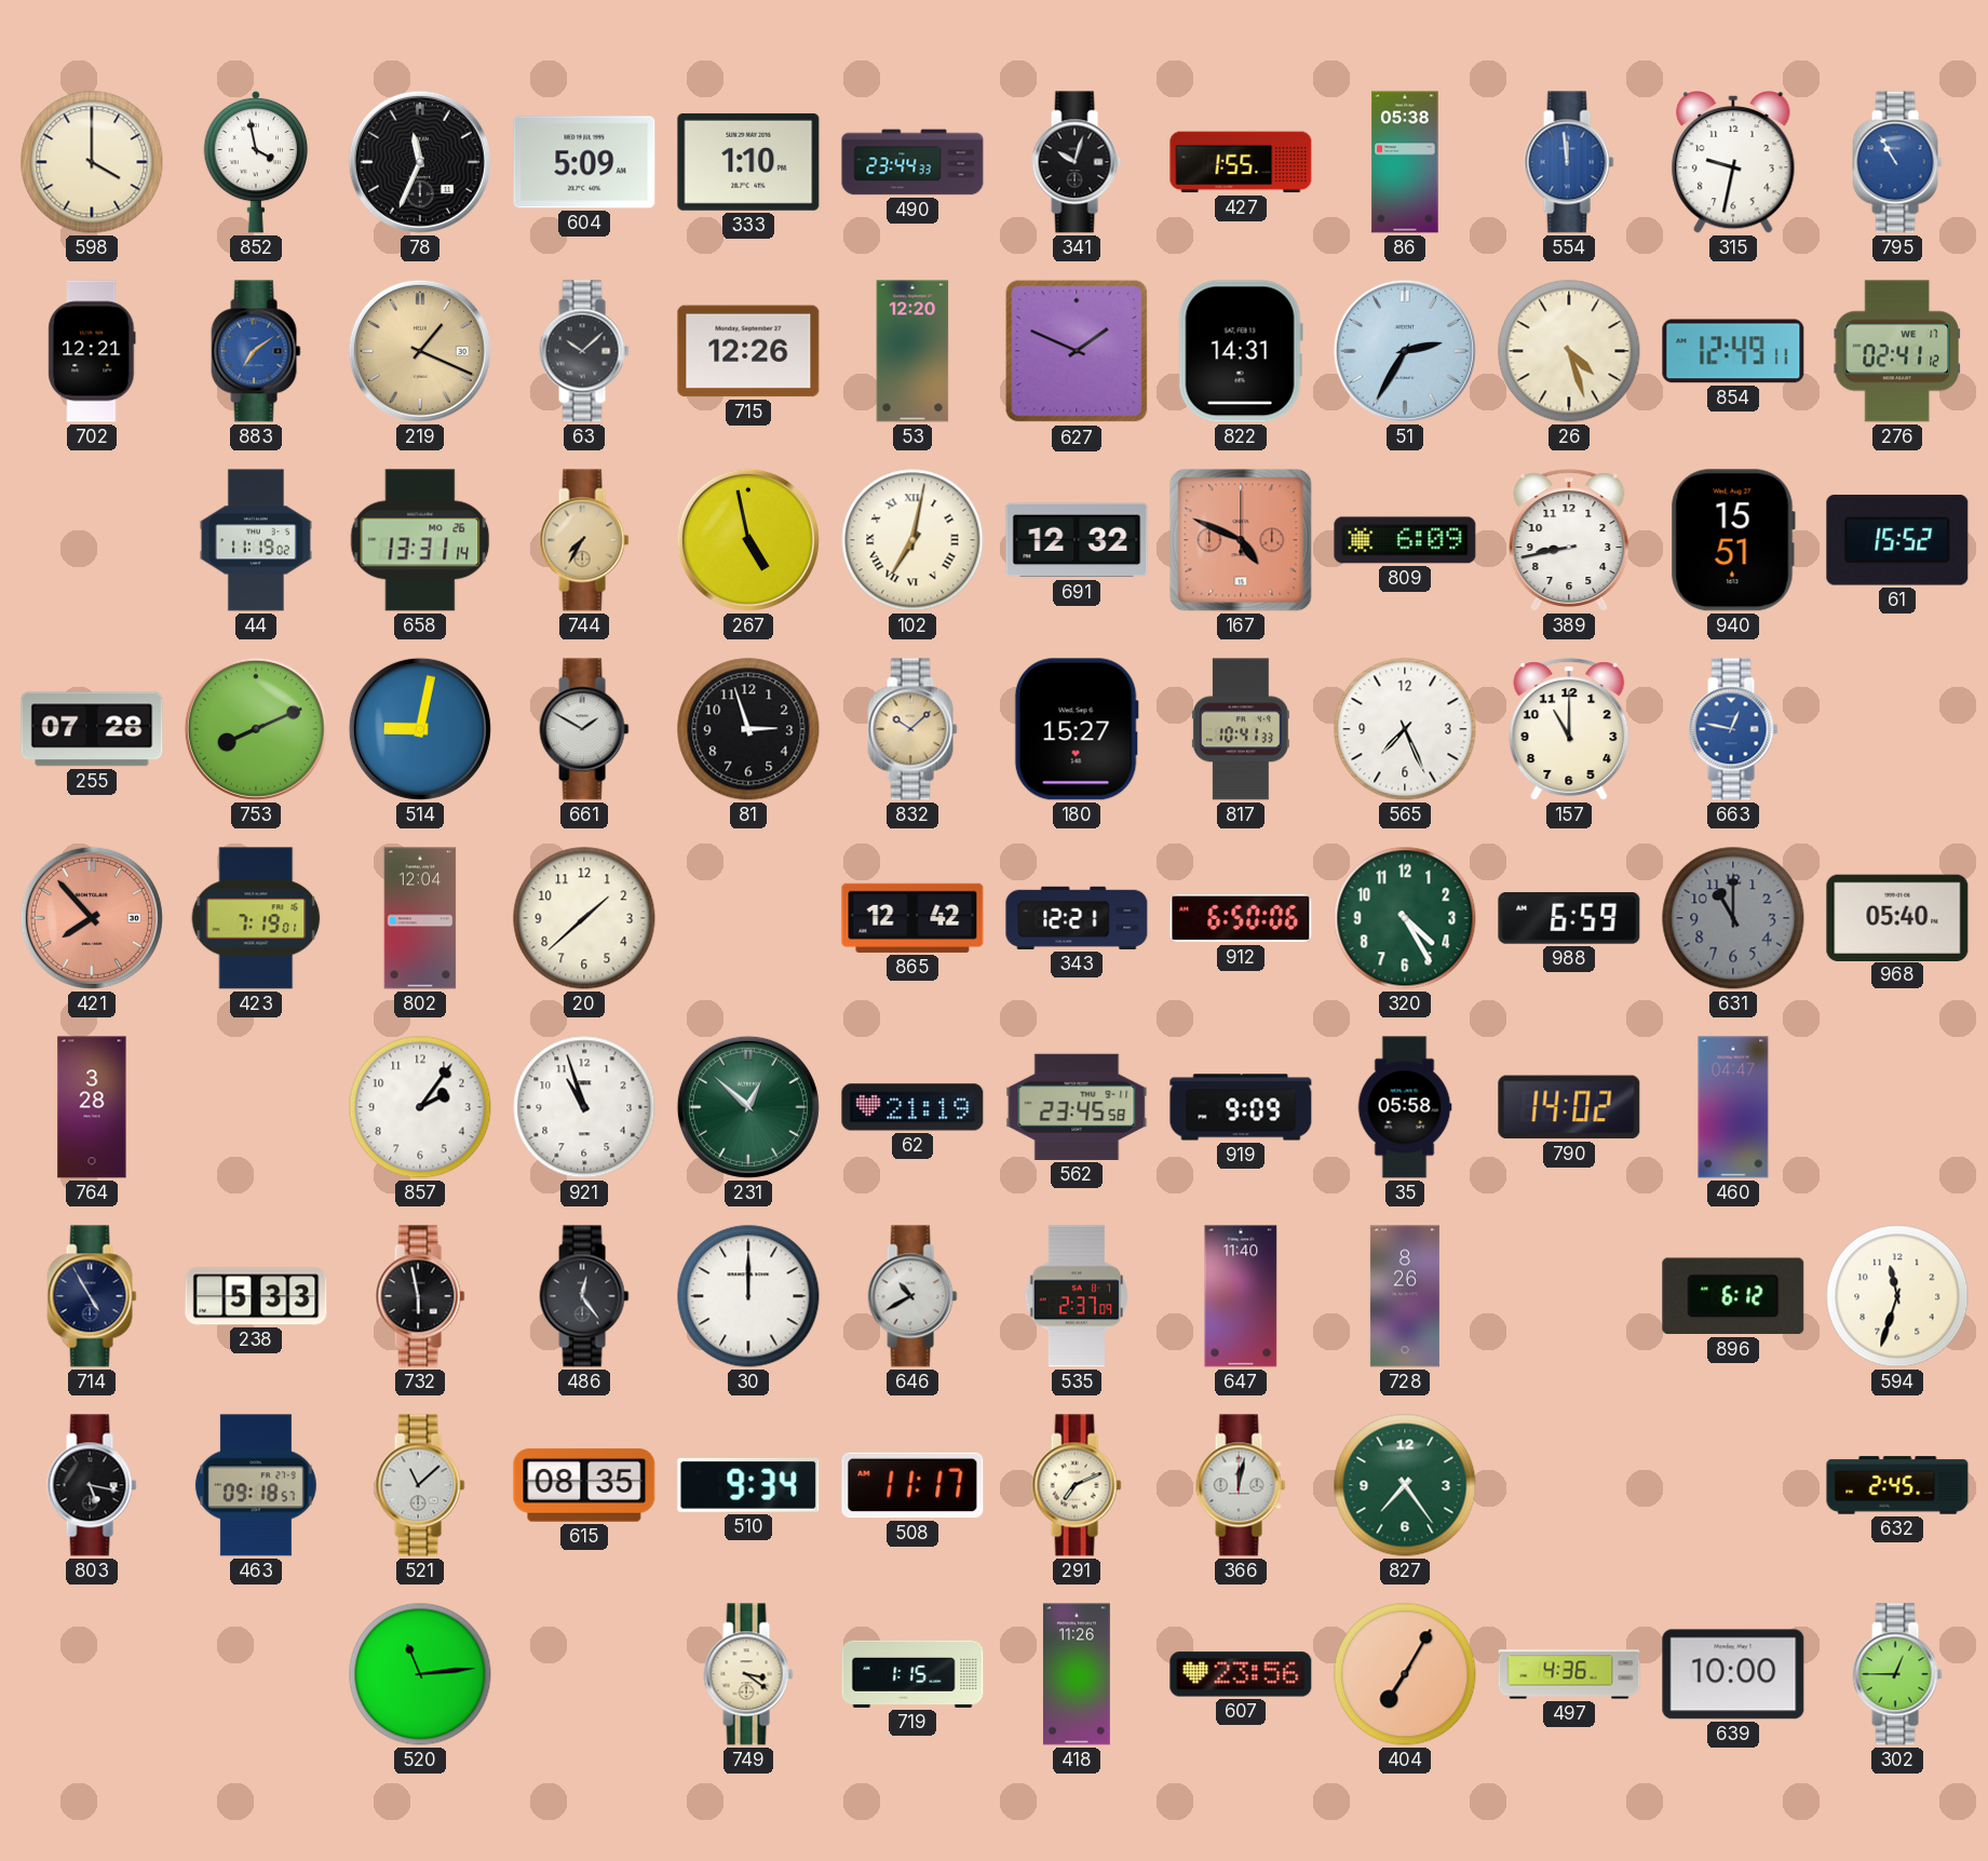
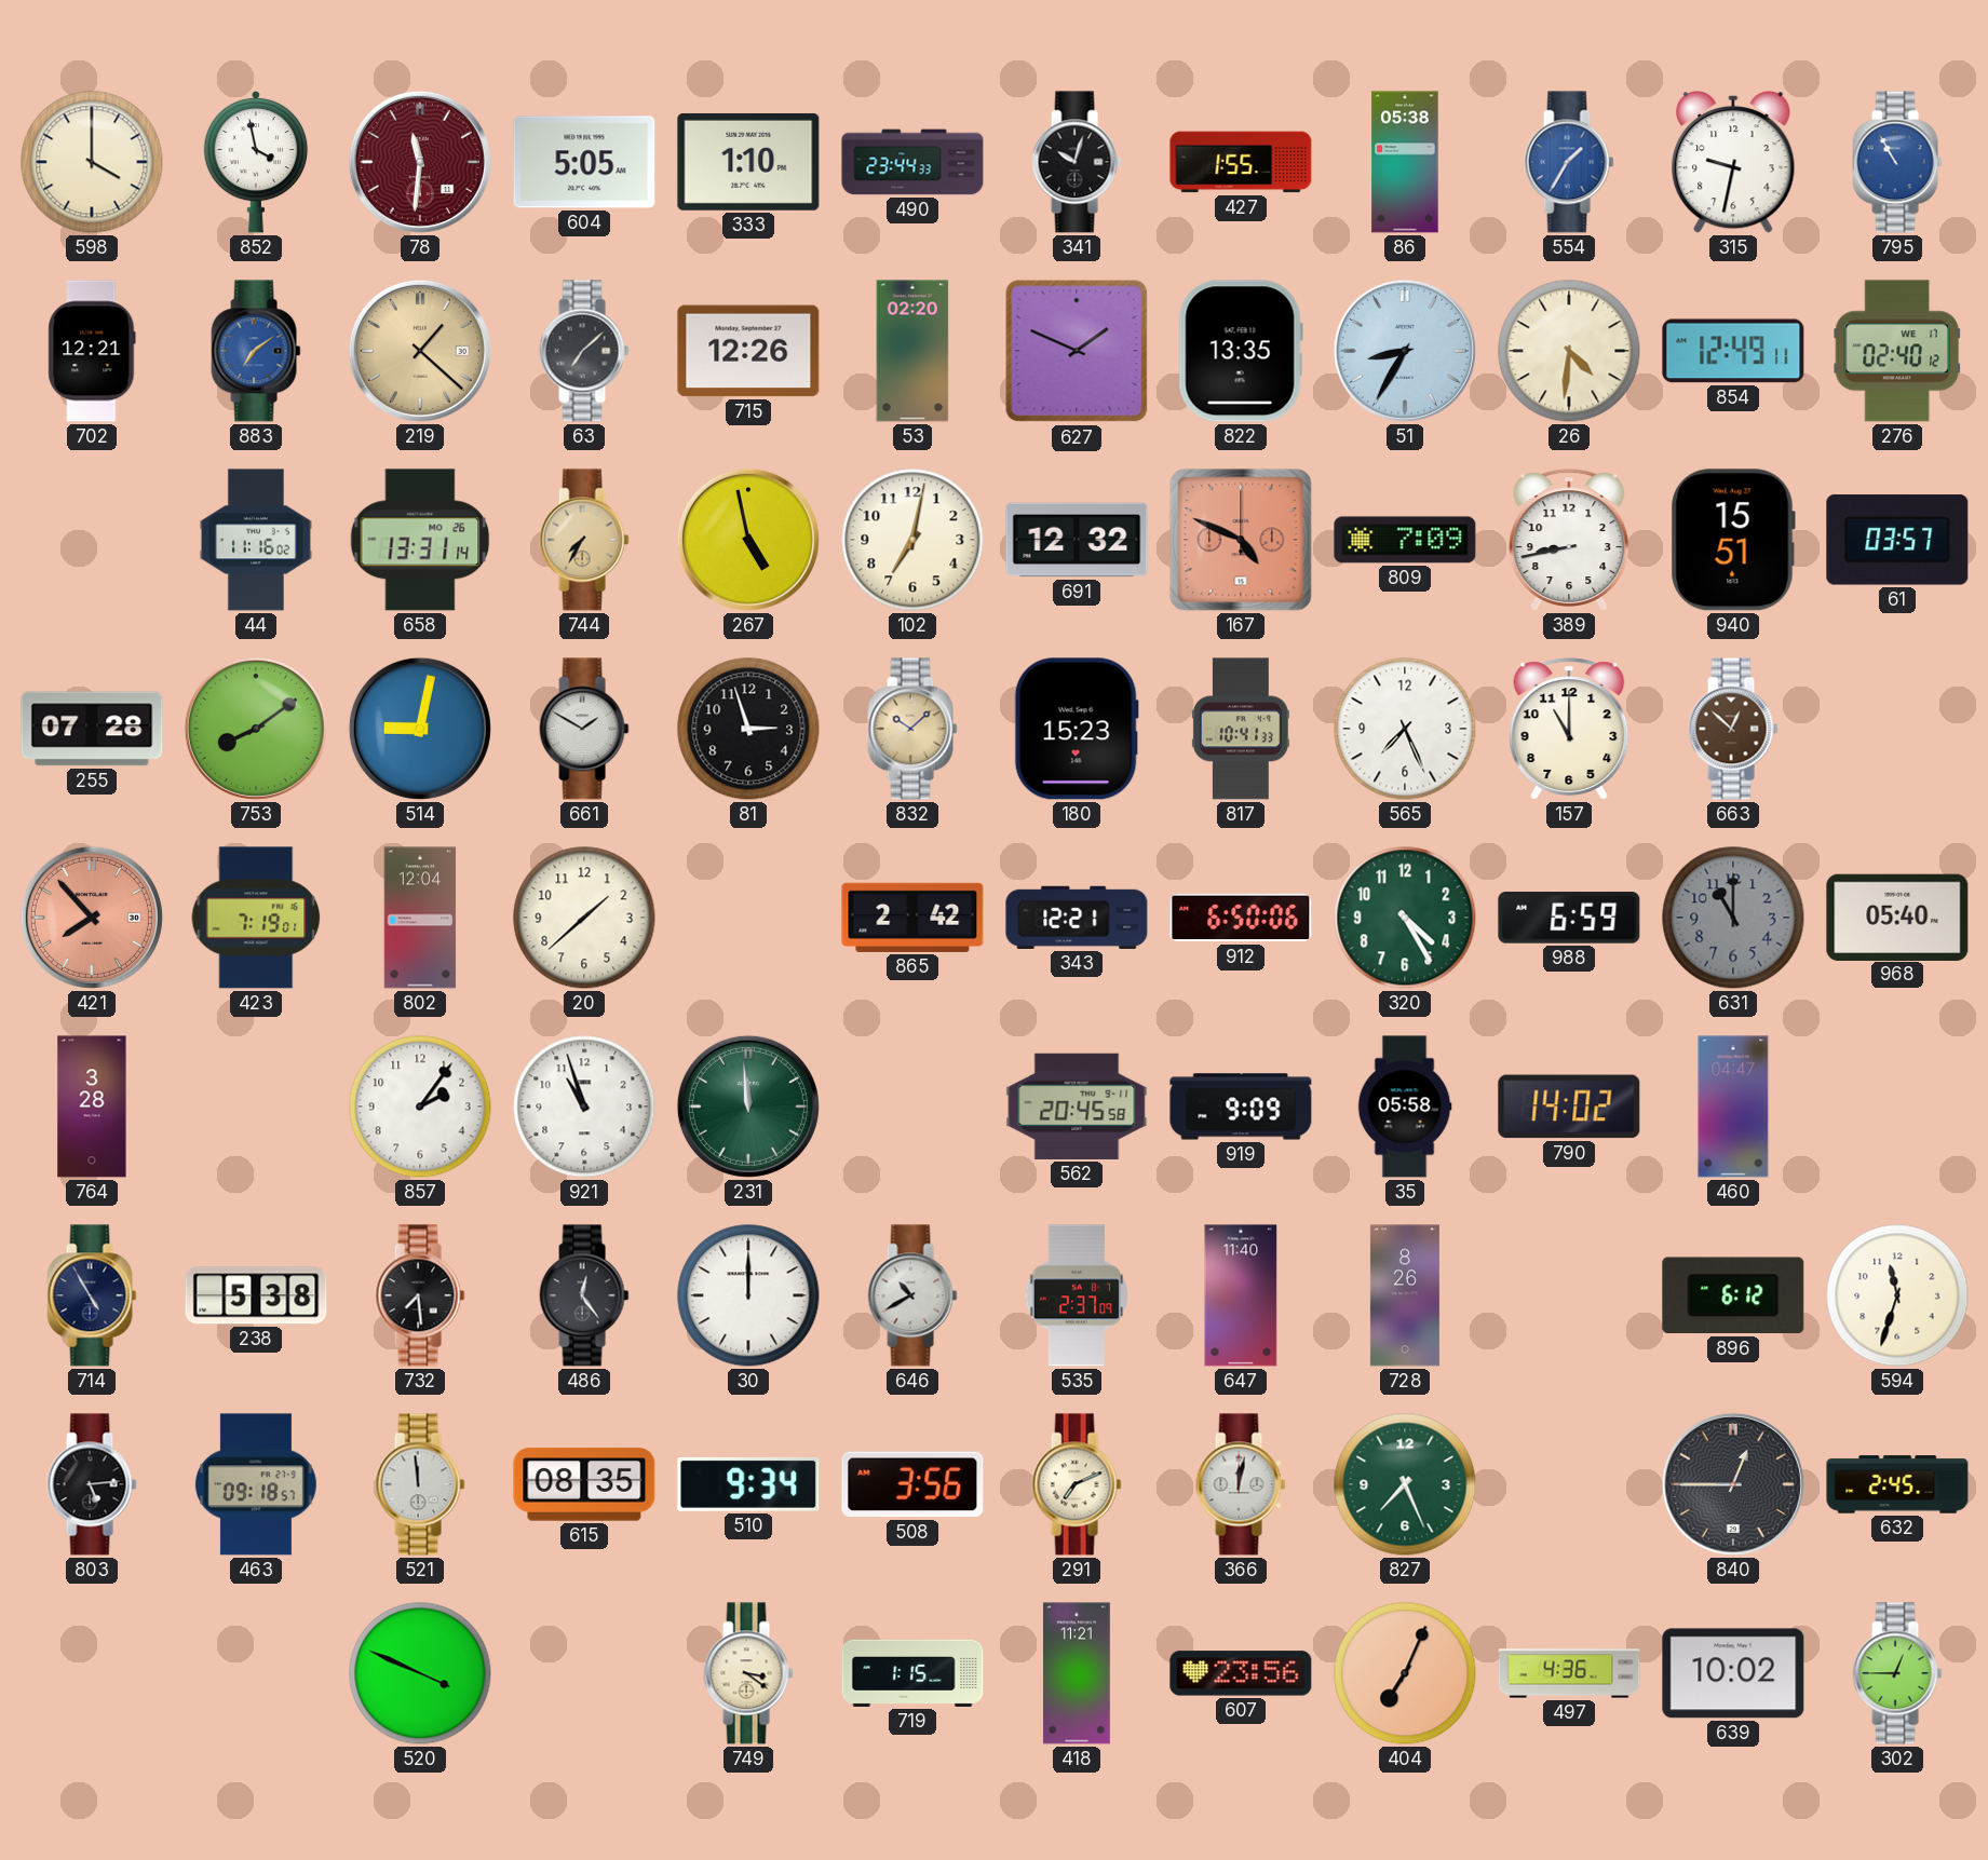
78: 11:34 -> 11:31 (420, 162)
78 dial: black -> burgundy (420, 162)
604: 5:09 -> 5:05 (584, 162)
554: 11:59 -> 1:35 (1569, 162)
219: 1:19 -> 1:22 (420, 351)
63: 10:08 -> 7:08 (584, 351)
53: 12:20 -> 02:20 (912, 351)
822: 14:31 -> 13:35 (1241, 351)
51: 2:35 -> 8:35 (1405, 351)
26: 4:27 -> 4:31 (1569, 351)
276: 02:41 -> 02:40 (1896, 351)
44: 11:19 -> 11:16 (256, 540)
102 numerals: Roman -> Arabic (912, 540)
809: 6:09 -> 7:09 (1405, 540)
61: 15:52 -> 03:57 (1897, 540)
753: 8:11 -> 8:09 (256, 729)
180: 15:27 -> 15:23 (1077, 729)
663: 12:47 -> 12:52 (1733, 729)
663 dial: blue -> brown (1733, 729)
865: 12:42 -> 2:42 (912, 918)
231: 12:52 -> 11:59 (748, 1107)
62: 21:19 -> none (912, 1107)
562: 23:45 -> 20:45 (1077, 1107)
238: 5:33 -> 5:38 (256, 1295)
732: 5:58 -> 7:29 (420, 1295)
803: 5:17 -> 5:14 (92, 1484)
521: 11:08 -> 11:59 (420, 1484)
508: 11:17 -> 3:56 (912, 1484)
827: 7:24 -> 7:26 (1405, 1484)
840: none -> 12:45 (1733, 1484)
520: 11:14 -> 3:49 (420, 1673)
418: 11:26 -> 11:21 (1077, 1673)
404: 7:05 -> 7:04 (1405, 1673)
639: 10:00 -> 10:02 (1733, 1673)
